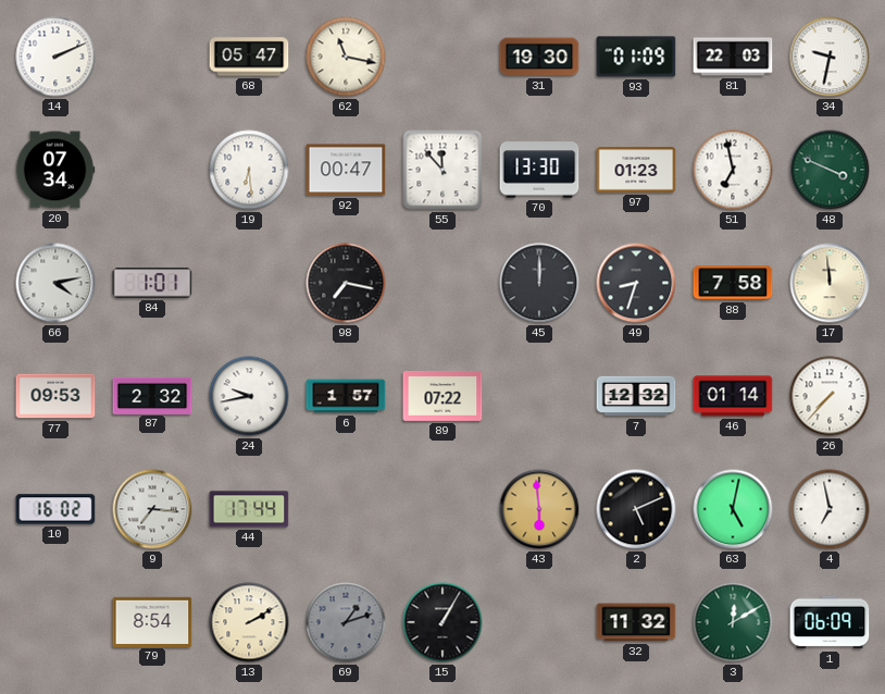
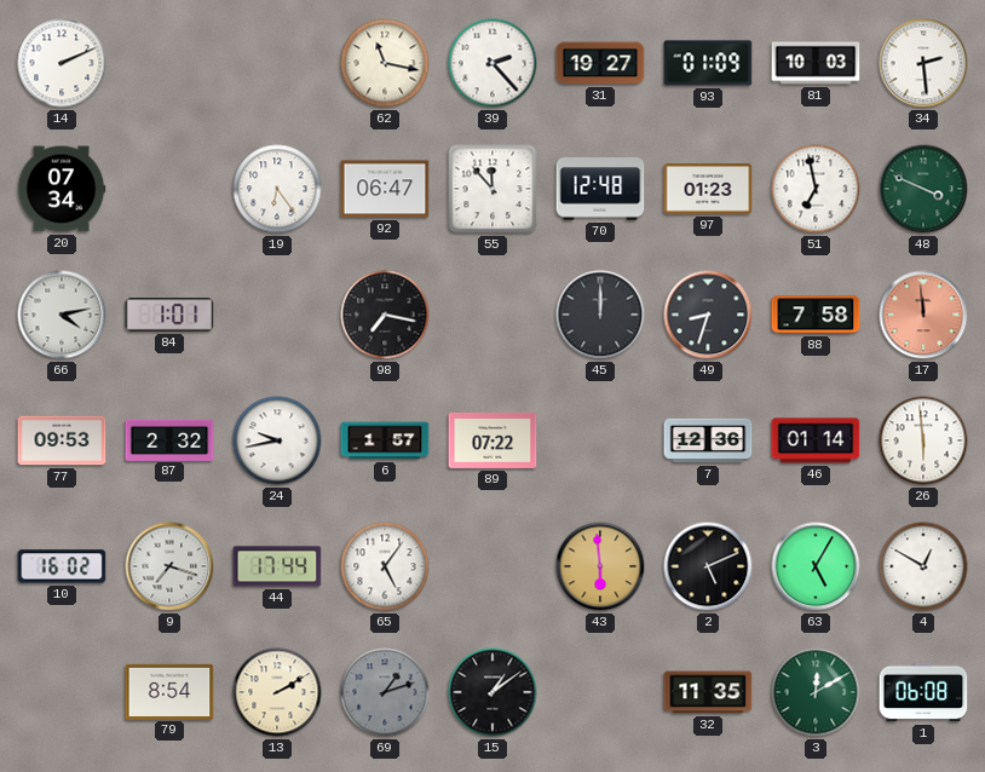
68: 05:47 -> none (249, 57)
39: none -> 2:23 (492, 63)
31: 19:30 -> 19:27 (600, 63)
81: 22:03 -> 10:03 (816, 63)
34: 9:32 -> 2:29 (923, 63)
19: 6:29 -> 6:24 (277, 189)
92: 00:47 -> 06:47 (385, 189)
70: 13:30 -> 12:48 (600, 189)
17 dial: cream -> salmon (923, 315)
7: 12:32 -> 12:36 (708, 440)
26: 7:37 -> 5:59 (923, 440)
9: 7:16 -> 7:18 (169, 566)
65: none -> 5:06 (385, 566)
63: 5:02 -> 5:05 (816, 566)
4: 6:58 -> 12:50 (923, 566)
15: 1:05 -> 1:09 (492, 692)
32: 11:32 -> 11:35 (708, 692)
1: 06:09 -> 06:08 (923, 692)
